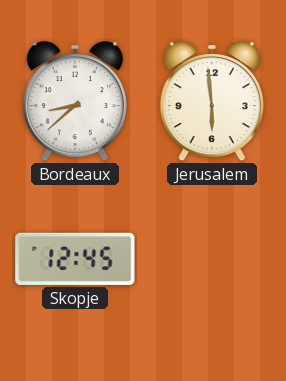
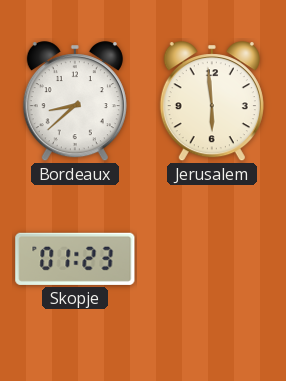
Skopje: 12:45 -> 01:23 (75, 259)
